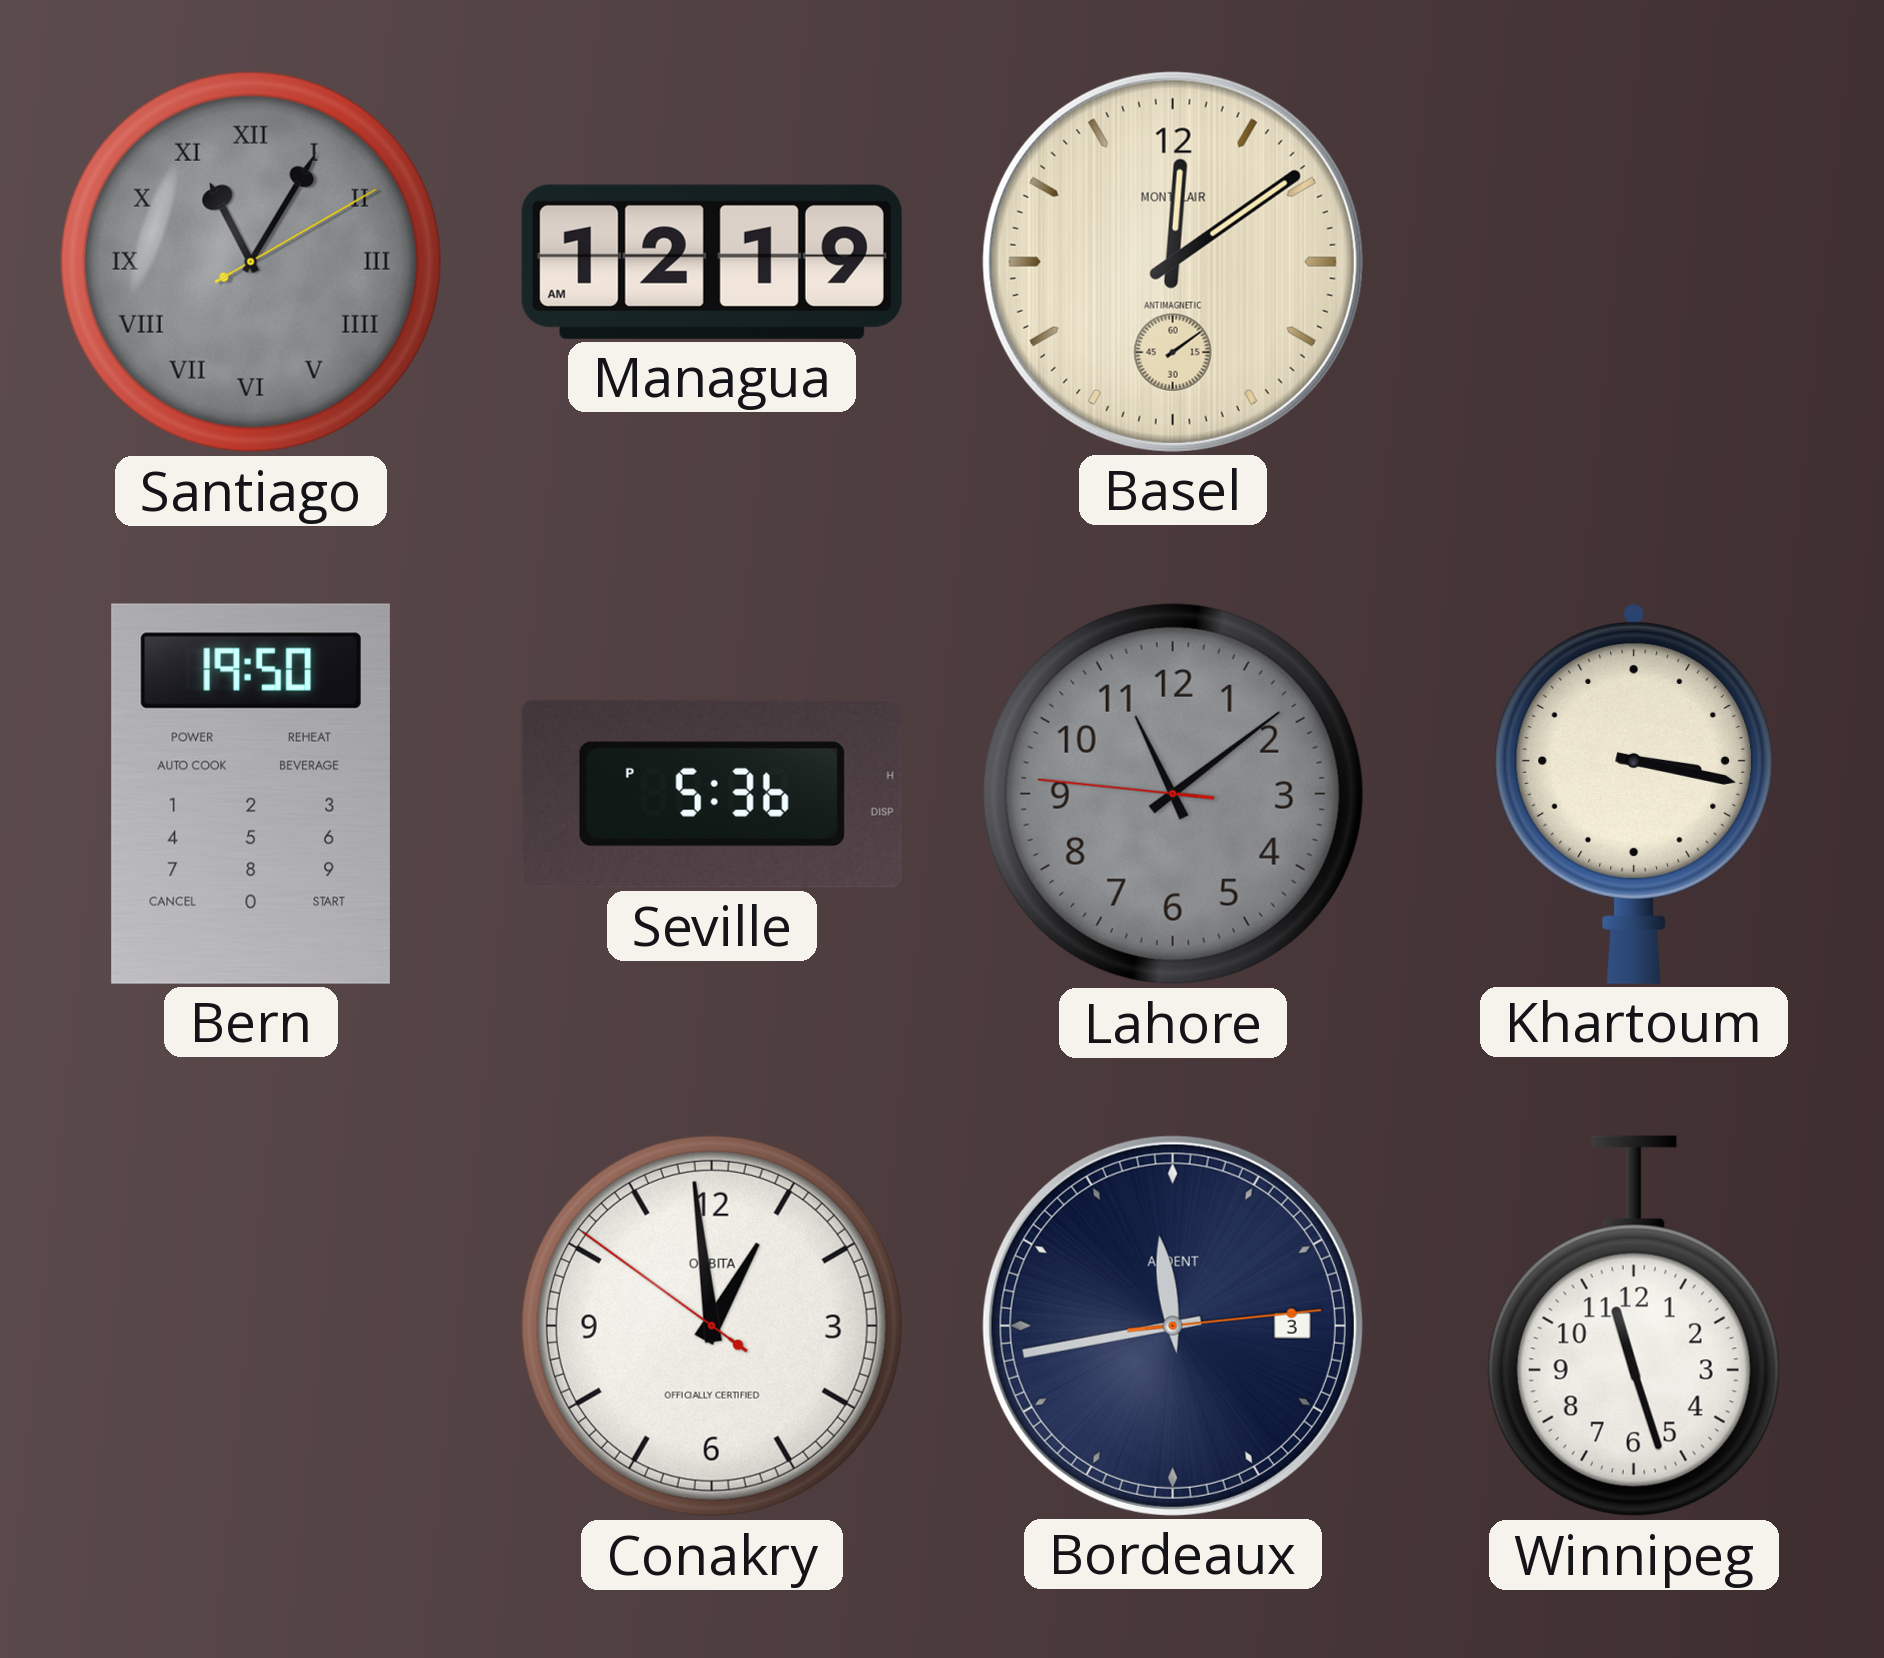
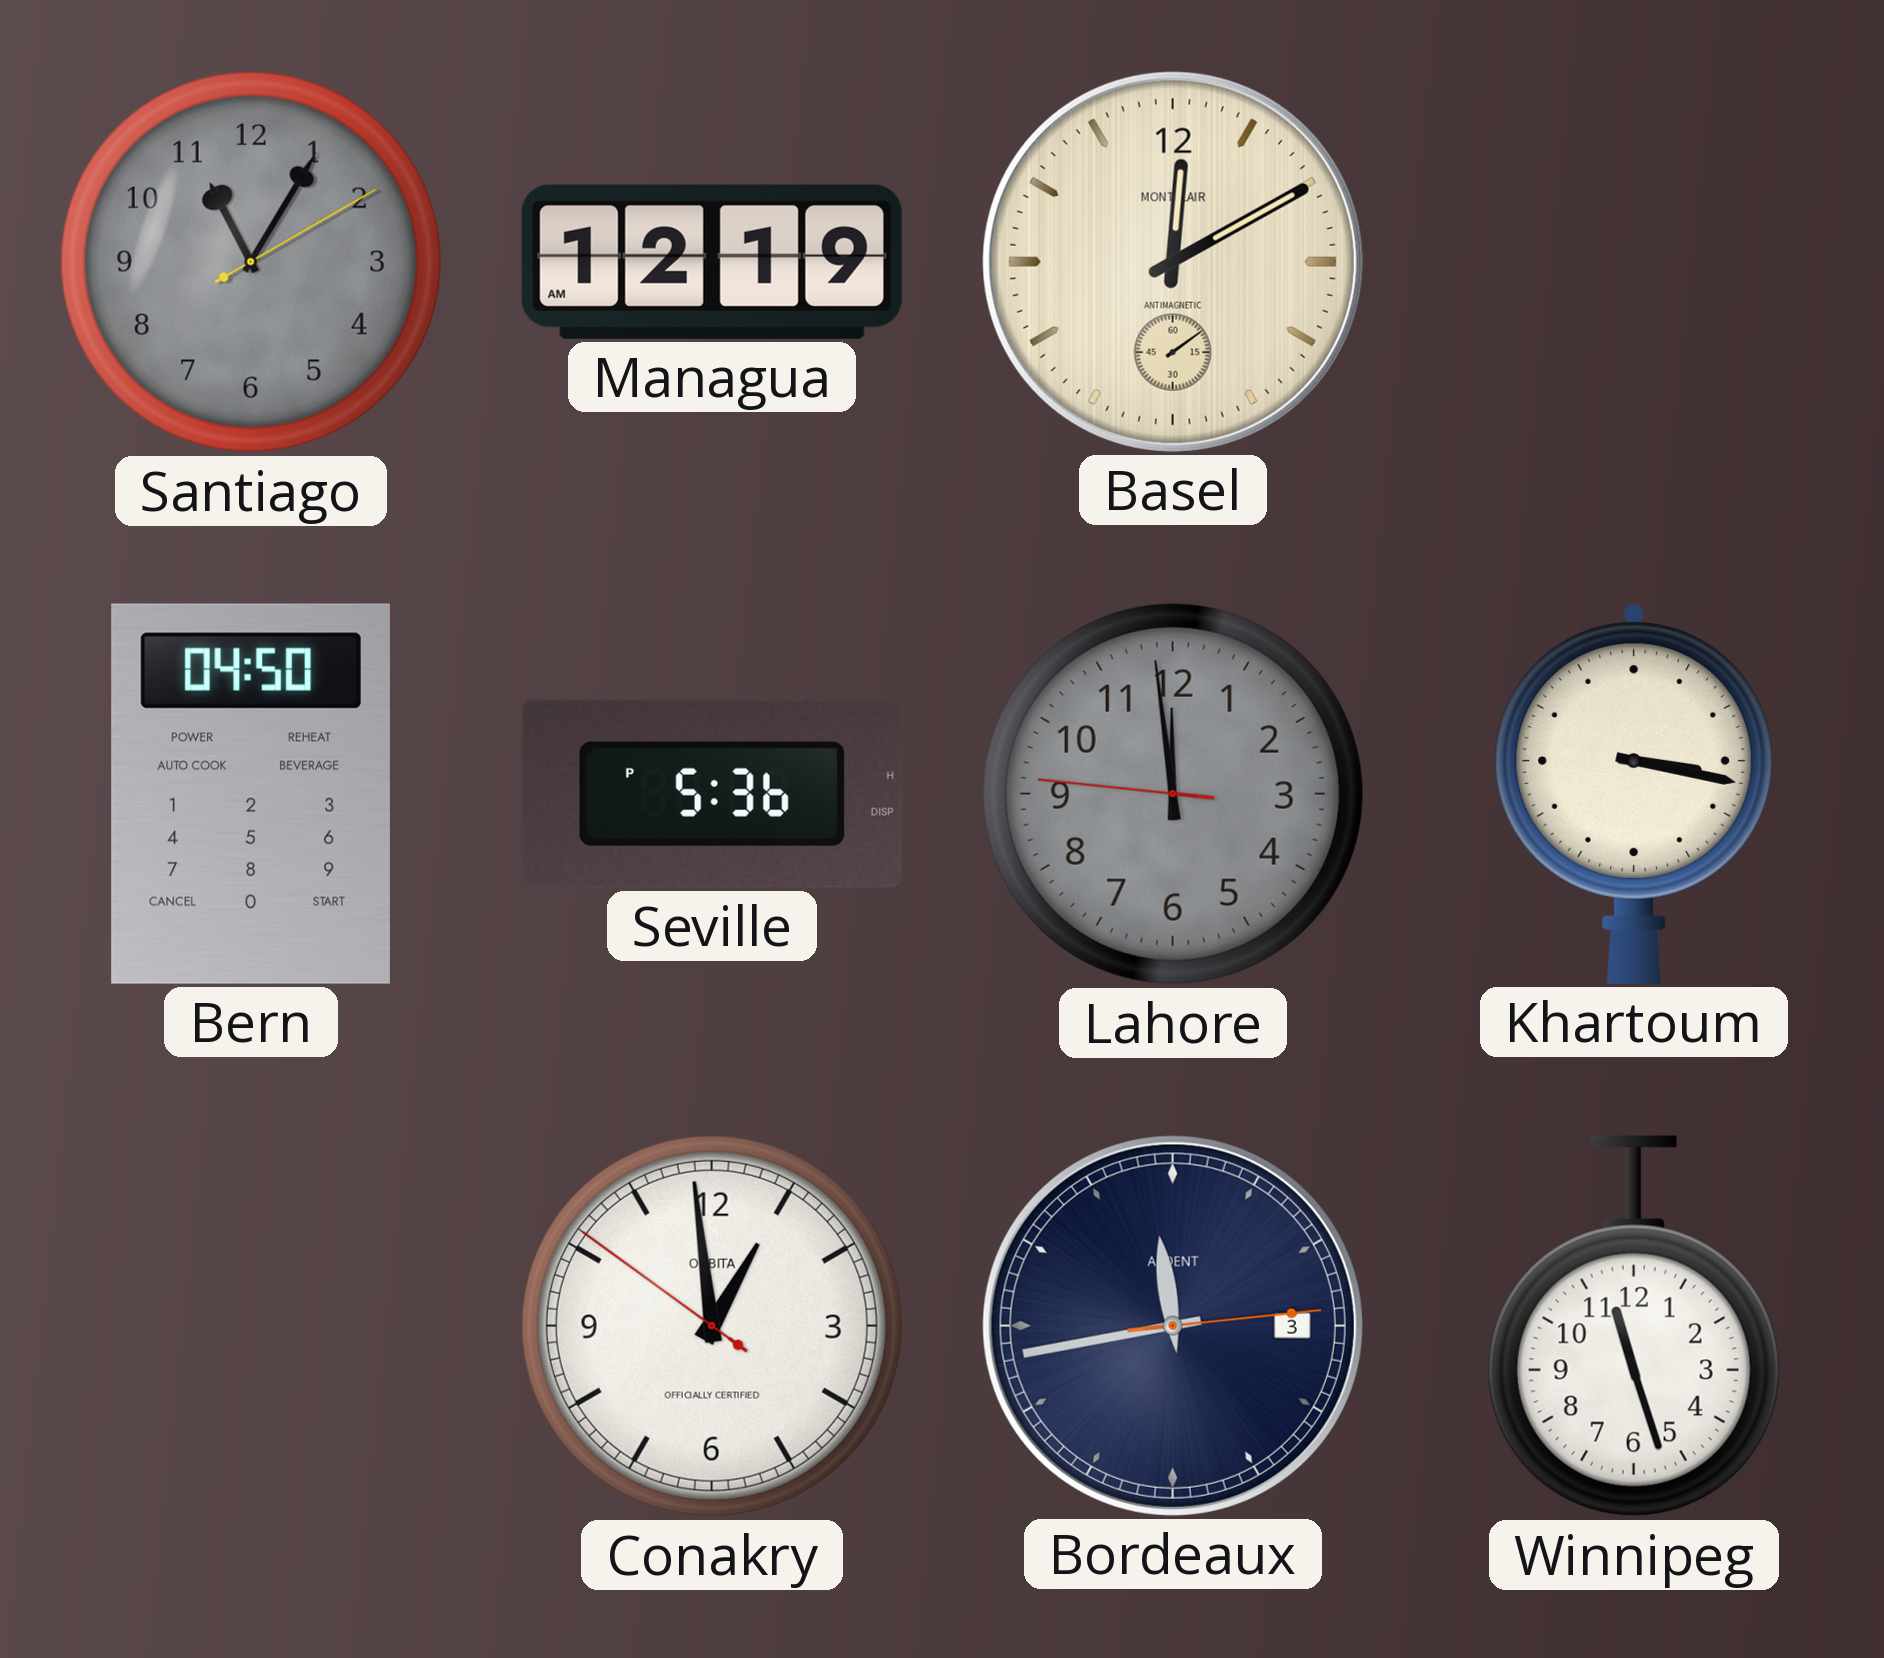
Santiago numerals: Roman -> Arabic (251, 262)
Basel: 12:09 -> 12:10 (1173, 262)
Bern: 19:50 -> 04:50 (251, 794)
Lahore: 11:08 -> 11:58 (1173, 794)
